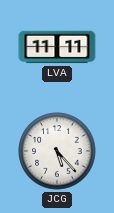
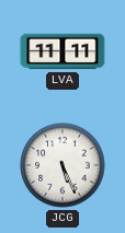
JCG: 5:23 -> 5:26 (63, 165)
